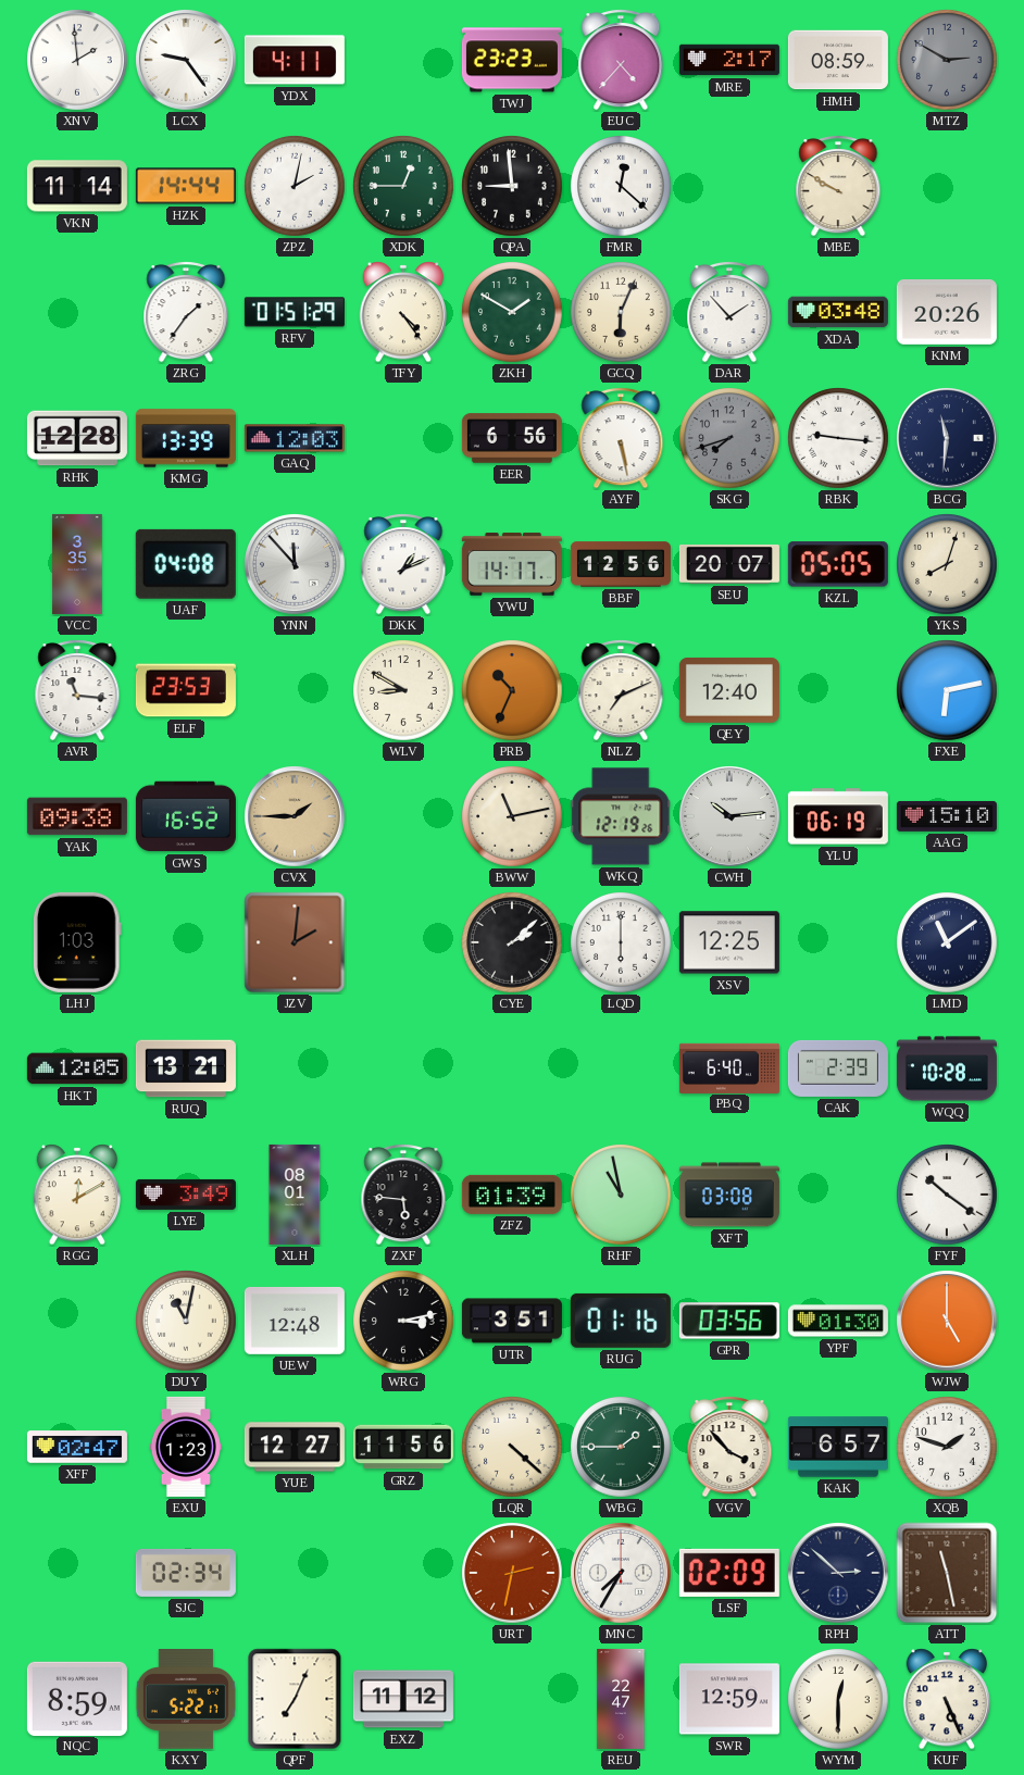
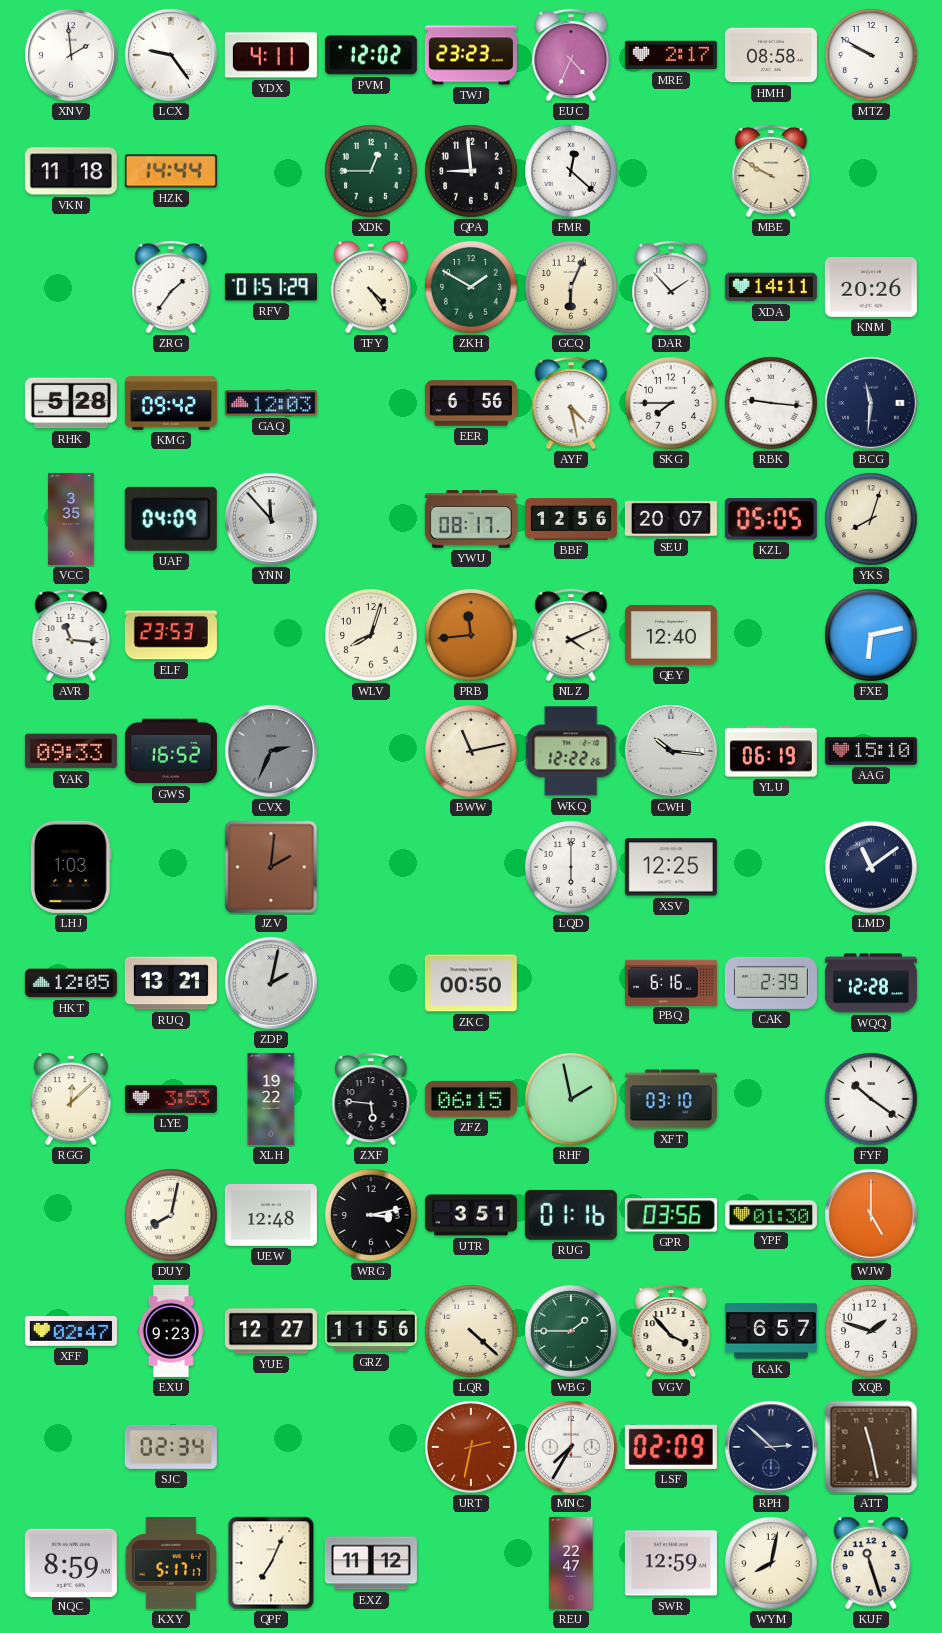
PVM: none -> 12:02 (371, 55)
EUC: 4:37 -> 4:34 (571, 55)
HMH: 08:59 -> 08:58 (771, 55)
MTZ: 2:50 -> 9:50 (871, 55)
MTZ dial: grey -> white (871, 55)
VKN: 11:14 -> 11:18 (71, 171)
ZPZ: 2:02 -> none (295, 186)
XDA: 03:48 -> 14:11 (771, 287)
RHK: 12:28 -> 5:28 (71, 403)
KMG: 13:39 -> 09:42 (171, 403)
AYF: 5:28 -> 4:28 (571, 403)
SKG: 7:42 -> 7:45 (671, 403)
SKG dial: grey -> white (671, 403)
UAF: 04:08 -> 04:09 (171, 519)
DKK: 1:11 -> none (403, 564)
YWU: 14:17 -> 08:17 (471, 519)
WLV: 8:50 -> 8:03 (371, 635)
PRB: 10:34 -> 11:44 (471, 635)
NLZ: 7:11 -> 4:11 (571, 635)
YAK: 09:38 -> 09:33 (71, 751)
CVX: 1:45 -> 2:34 (272, 752)
CVX dial: champagne -> grey (272, 752)
WKQ: 12:19 -> 12:22 (571, 751)
CWH: 10:14 -> 10:16 (672, 752)
CYE: 2:08 -> none (512, 942)
ZDP: none -> 2:02 (272, 984)
ZKC: none -> 00:50 (471, 983)
PBQ: 6:40 -> 6:16 (671, 982)
WQQ: 10:28 -> 12:28 (871, 983)
RGG: 12:10 -> 12:08 (71, 1099)
LYE: 3:49 -> 3:53 (171, 1099)
XLH: 08:01 -> 19:22 (271, 1099)
ZFZ: 01:39 -> 06:15 (471, 1099)
RHF: 10:58 -> 1:58 (571, 1099)
XFT: 03:08 -> 03:10 (671, 1099)
DUY: 11:02 -> 8:02 (171, 1215)
EXU: 1:23 -> 9:23 (171, 1331)
KXY: 5:22 -> 5:17 (171, 1564)
WYM: 12:30 -> 8:02 (771, 1563)
KUF: 5:26 -> 11:27 (871, 1563)
